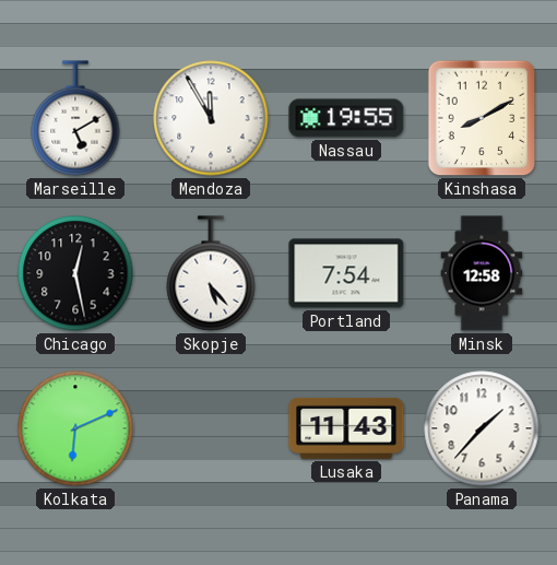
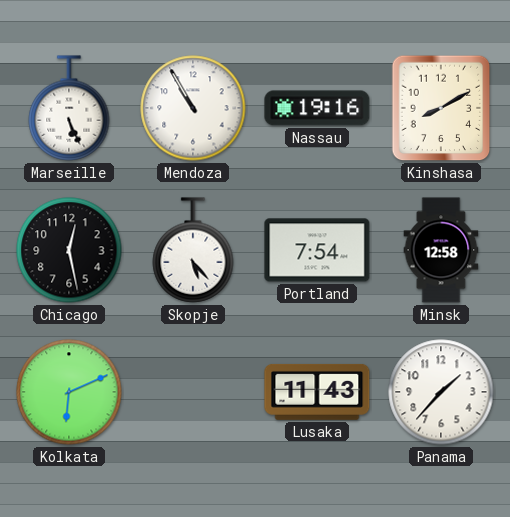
Marseille: 5:10 -> 5:26 (69, 108)
Mendoza: 11:55 -> 10:55 (193, 108)
Nassau: 19:55 -> 19:16 (317, 108)
